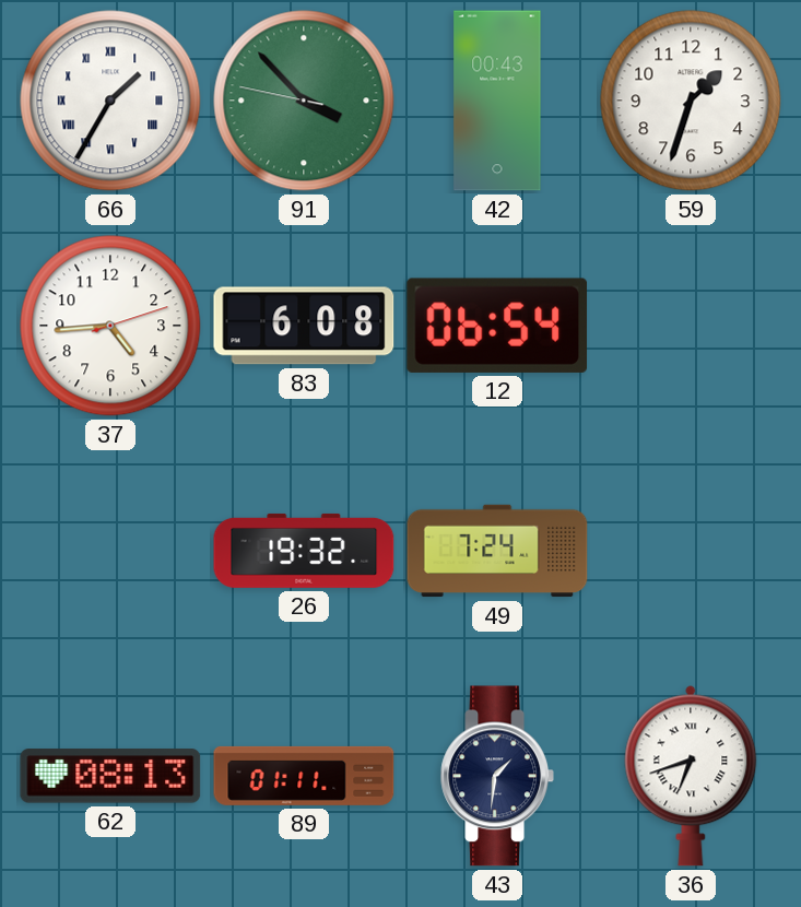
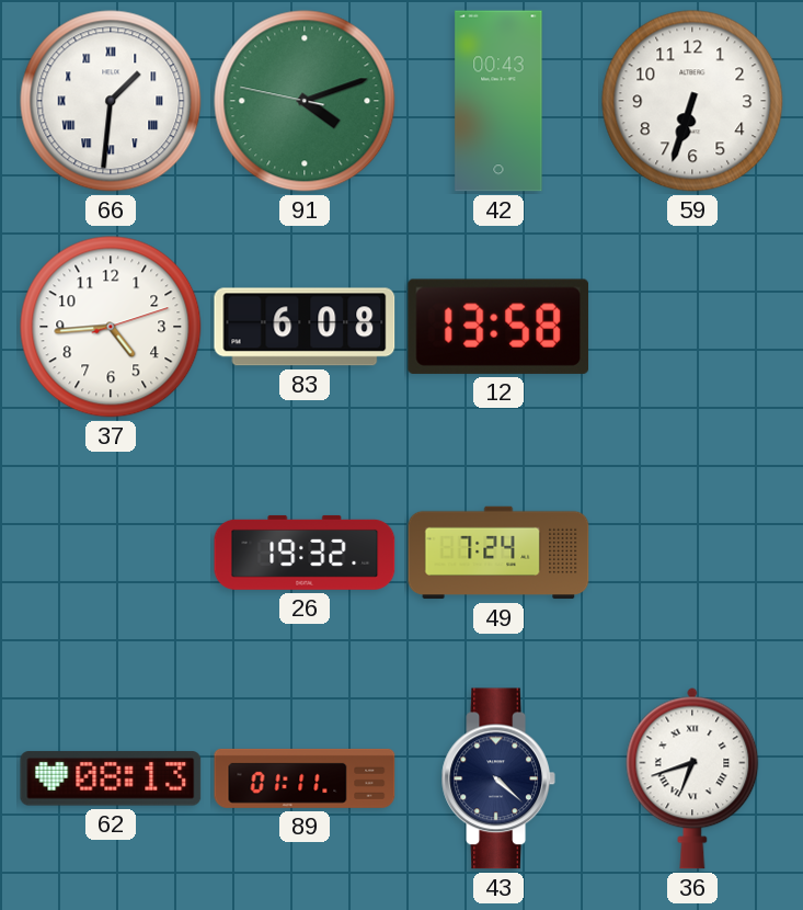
66: 1:35 -> 1:31 (111, 101)
91: 3:52 -> 4:11 (305, 101)
59: 1:33 -> 6:33 (692, 101)
12: 06:54 -> 13:58 (498, 327)
43: 1:31 -> 4:22 (498, 778)
